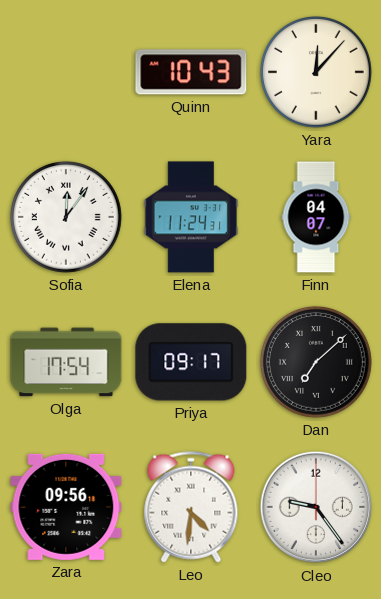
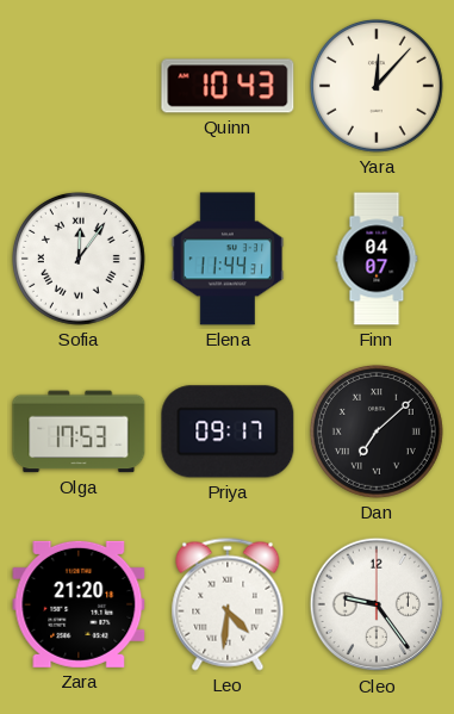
Elena: 11:24 -> 11:44 (228, 259)
Olga: 17:54 -> 17:53 (79, 431)
Zara: 09:56 -> 21:20 (79, 604)
